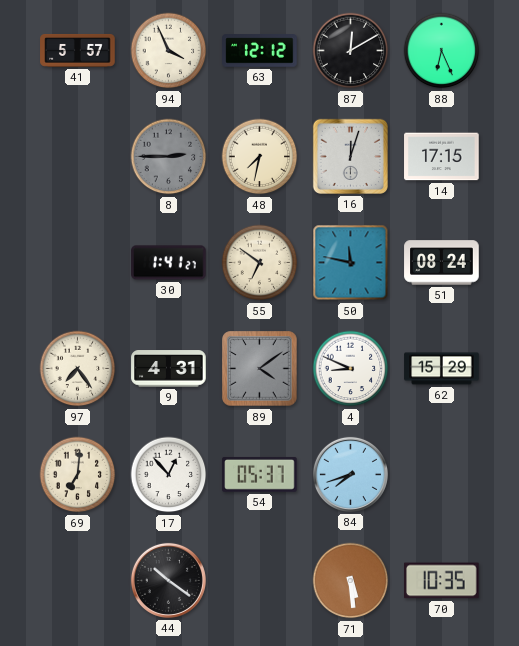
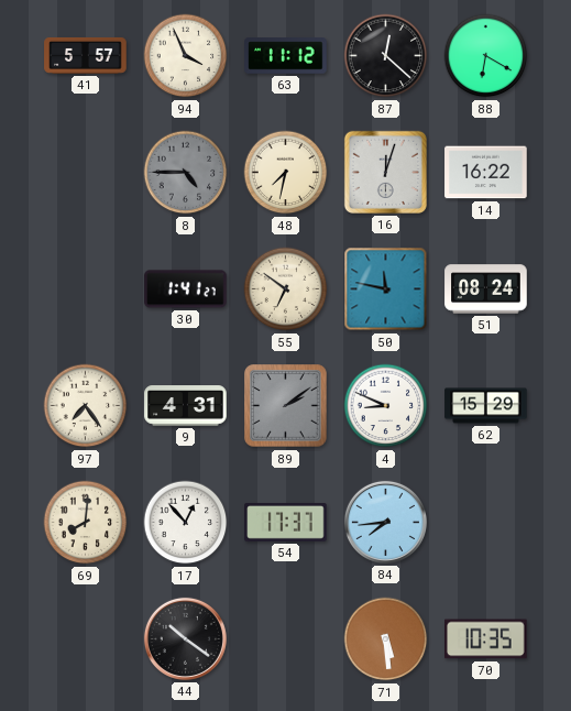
63: 12:12 -> 11:12 (286, 56)
87: 12:10 -> 12:22 (386, 56)
88: 6:26 -> 6:20 (486, 56)
8: 2:45 -> 4:45 (186, 173)
14: 17:15 -> 16:22 (486, 173)
89: 4:09 -> 2:09 (286, 406)
69: 7:01 -> 8:01 (86, 523)
54: 05:37 -> 17:37 (286, 522)
84: 7:42 -> 7:44 (385, 522)
